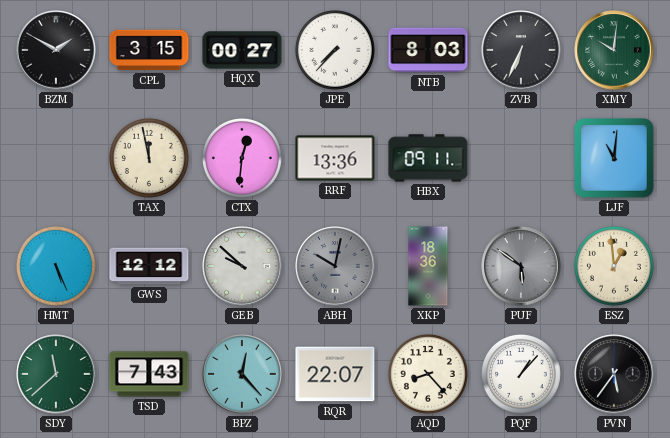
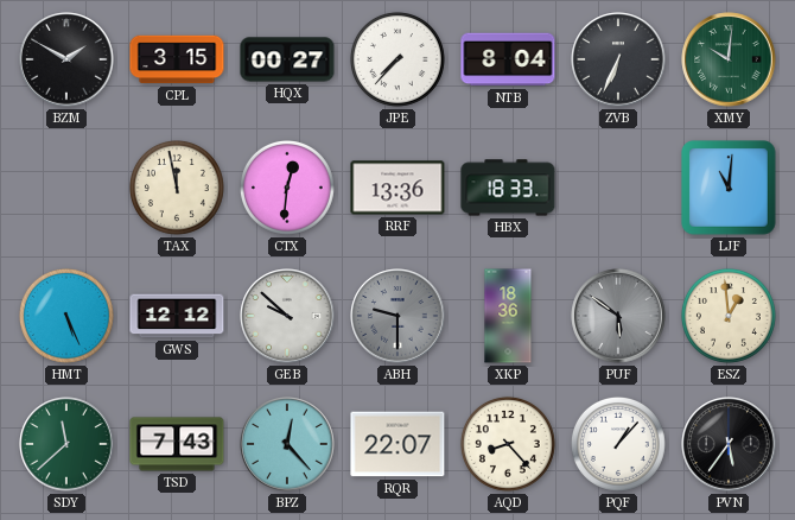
NTB: 8:03 -> 8:04 (508, 59)
HBX: 09:11 -> 18:33 (508, 188)
ABH: 10:02 -> 9:30 (397, 316)
